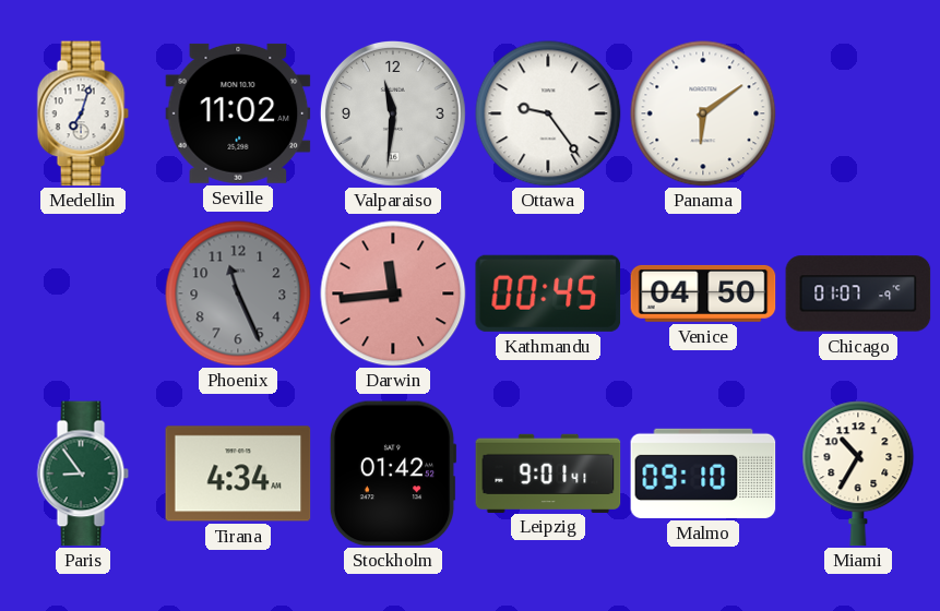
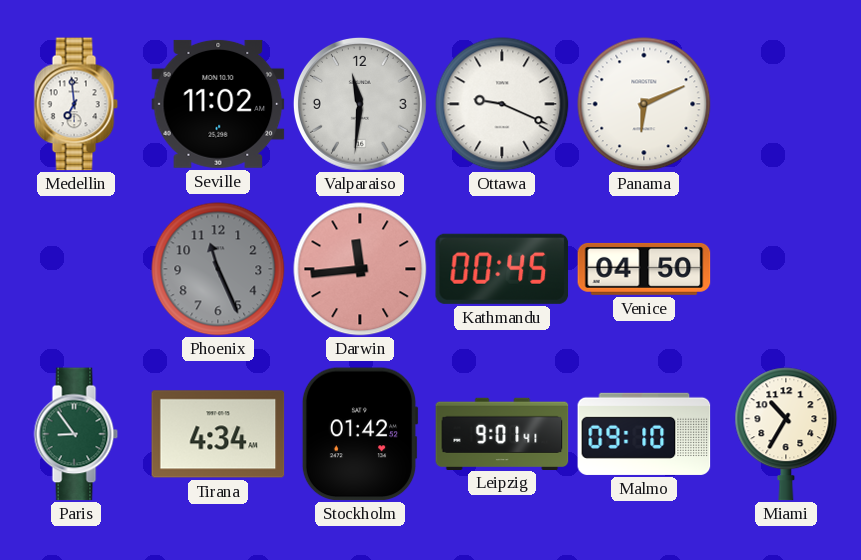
Medellin: 7:03 -> 6:59 (76, 104)
Ottawa: 9:24 -> 9:19 (502, 104)
Panama: 6:09 -> 6:11 (644, 104)
Chicago: 01:07 -> none (858, 293)
